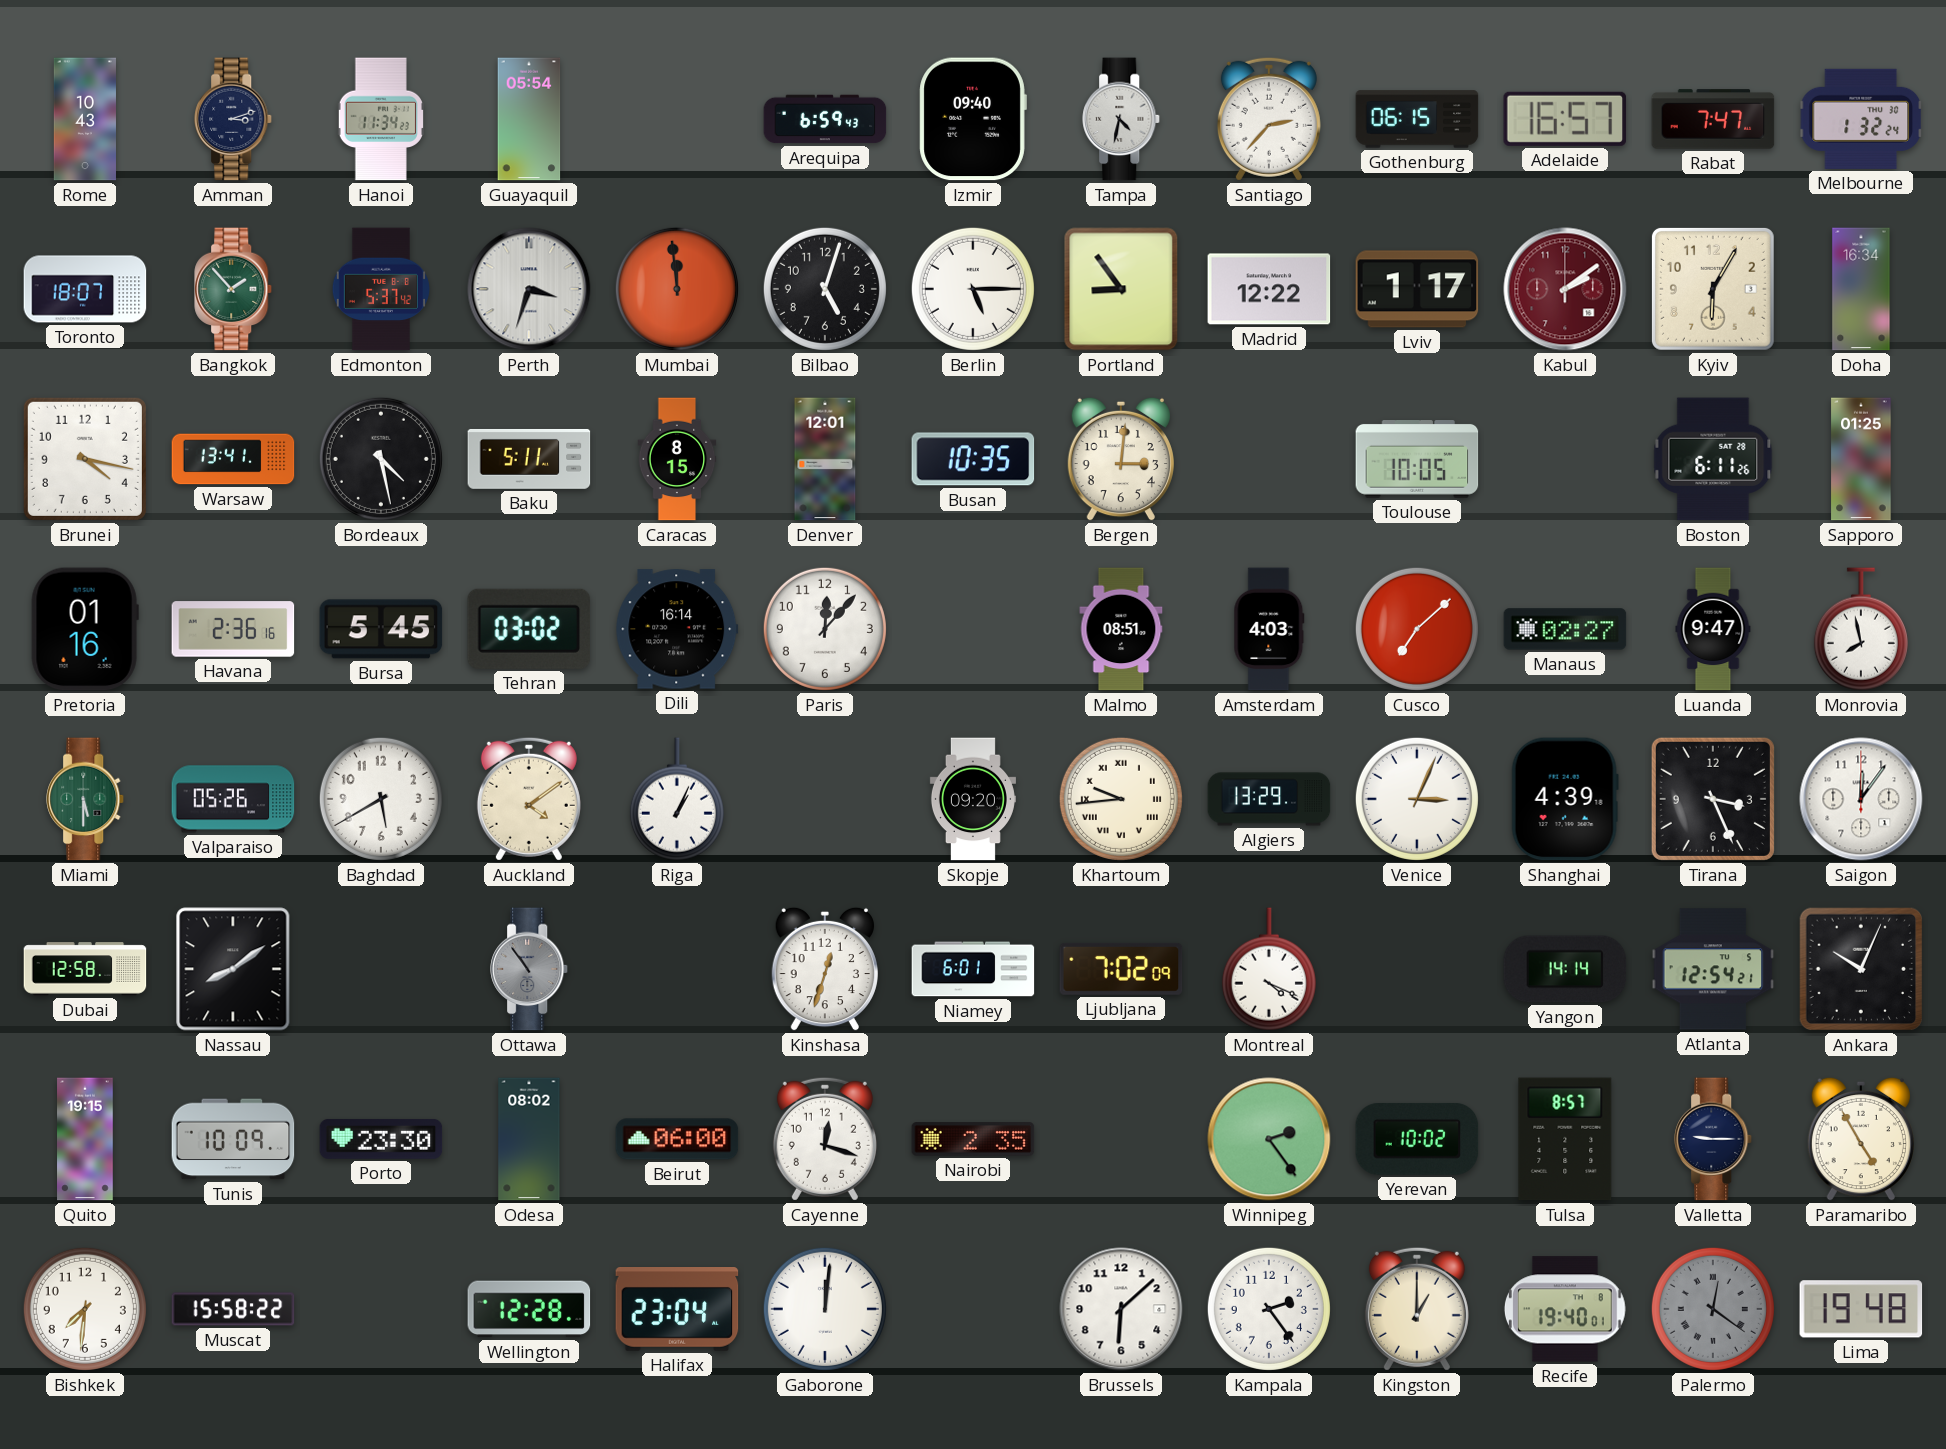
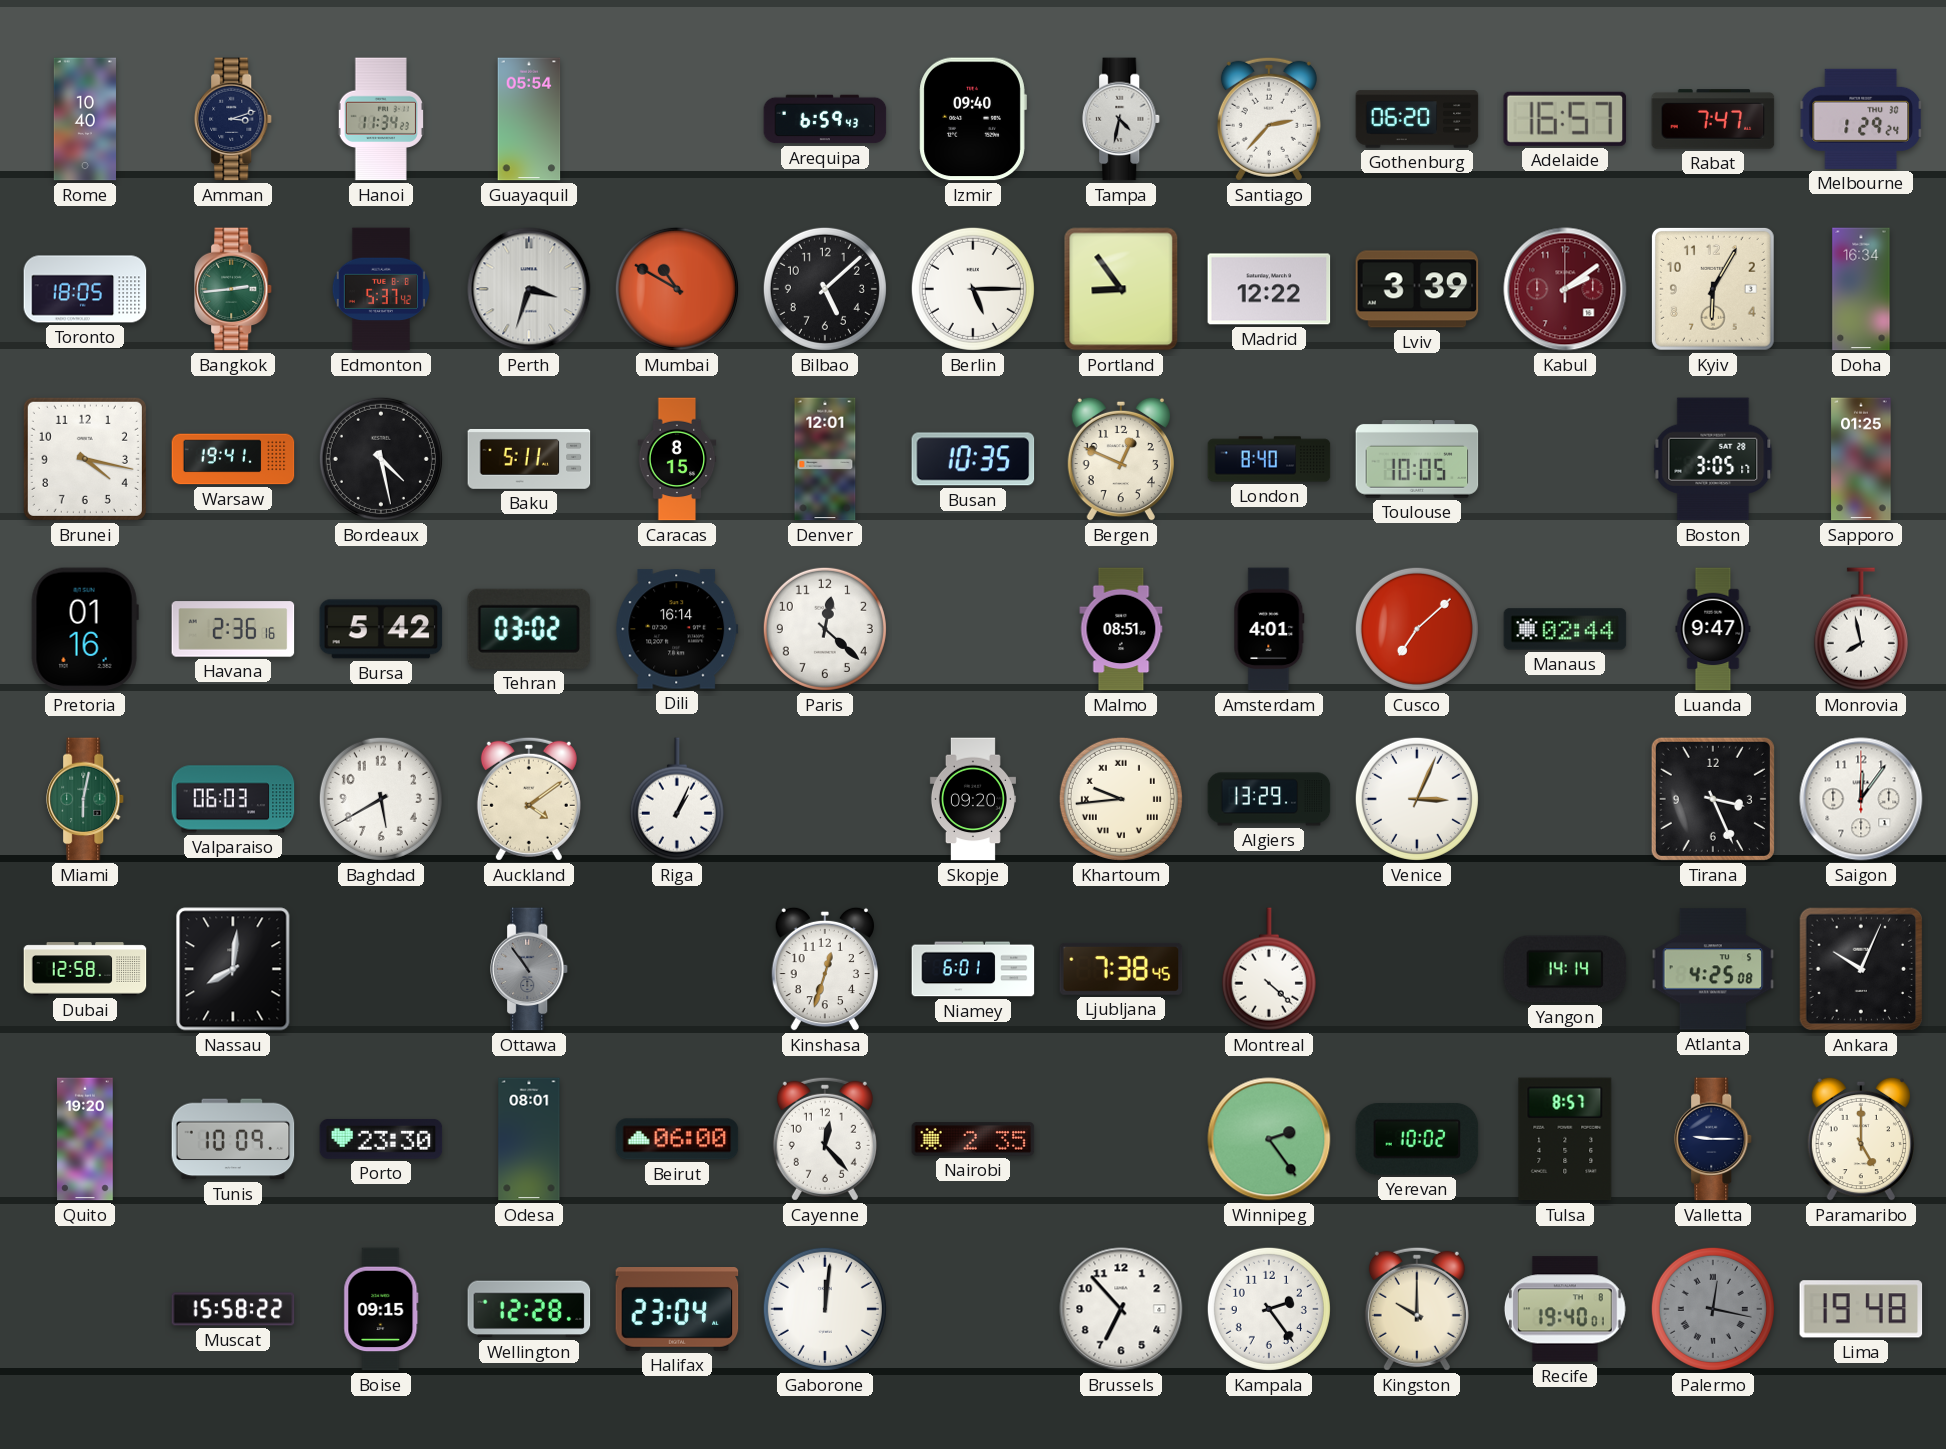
Rome: 10:43 -> 10:40 (84, 119)
Gothenburg: 06:15 -> 06:20 (1417, 119)
Melbourne: 1:32 -> 1:29 (1861, 119)
Toronto: 18:07 -> 18:05 (85, 289)
Bangkok: 1:53 -> 2:44 (234, 289)
Mumbai: 11:59 -> 10:50 (677, 289)
Bilbao: 5:03 -> 5:08 (825, 289)
Lviv: 1:17 -> 3:39 (1417, 289)
Warsaw: 13:41 -> 19:41 (233, 459)
Bergen: 3:01 -> 12:49 (1121, 459)
London: none -> 8:40 (1269, 459)
Boston: 6:11 -> 3:05 (1713, 459)
Bursa: 5:45 -> 5:42 (381, 629)
Paris: 12:07 -> 12:22 (825, 629)
Amsterdam: 4:03 -> 4:01 (1269, 629)
Manaus: 02:27 -> 02:44 (1565, 629)
Miami: 5:30 -> 6:02 (86, 799)
Valparaiso: 05:26 -> 06:03 (233, 799)
Shanghai: 4:39 -> none (1565, 799)
Nassau: 8:09 -> 8:01 (233, 969)
Ljubljana: 7:02 -> 7:38 (1121, 969)
Montreal: 4:19 -> 4:22 (1269, 969)
Atlanta: 12:54 -> 4:25 (1713, 969)
Quito: 19:15 -> 19:20 (85, 1139)
Odesa: 08:02 -> 08:01 (529, 1139)
Cayenne: 12:18 -> 12:23 (825, 1139)
Paramaribo: 4:55 -> 5:00 (1861, 1139)
Bishkek: 7:31 -> none (85, 1309)
Boise: none -> 09:15 (381, 1309)
Brussels: 6:08 -> 6:53 (1121, 1309)
Kingston: 1:00 -> 10:00 (1417, 1309)
Palermo: 12:21 -> 12:17 (1713, 1309)
